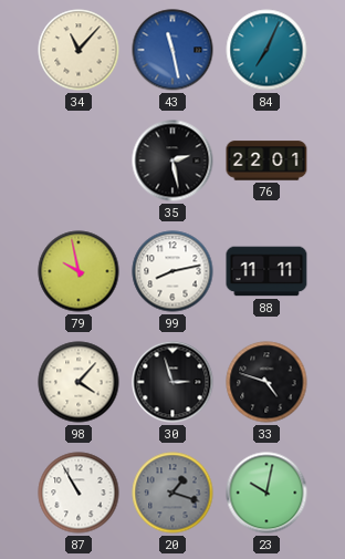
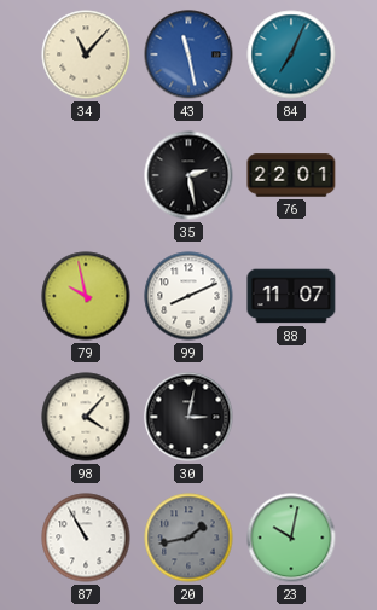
99: 8:13 -> 8:11 (188, 296)
88: 11:11 -> 11:07 (291, 296)
30: 2:57 -> 3:02 (188, 417)
33: 4:48 -> none (266, 382)
20: 1:18 -> 1:43 (188, 538)
